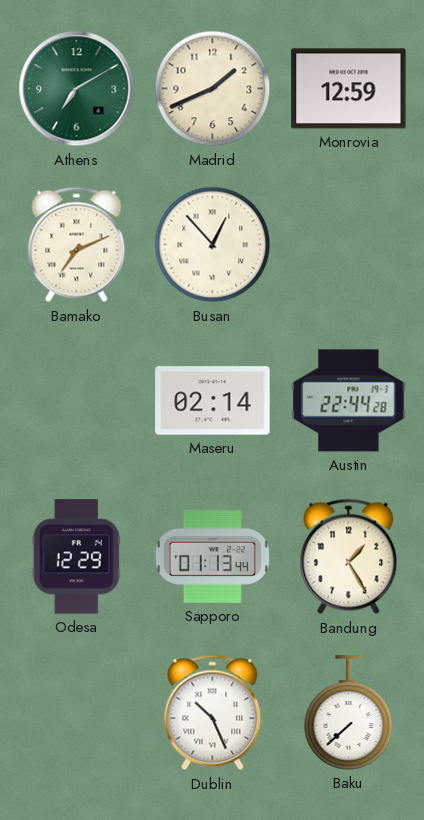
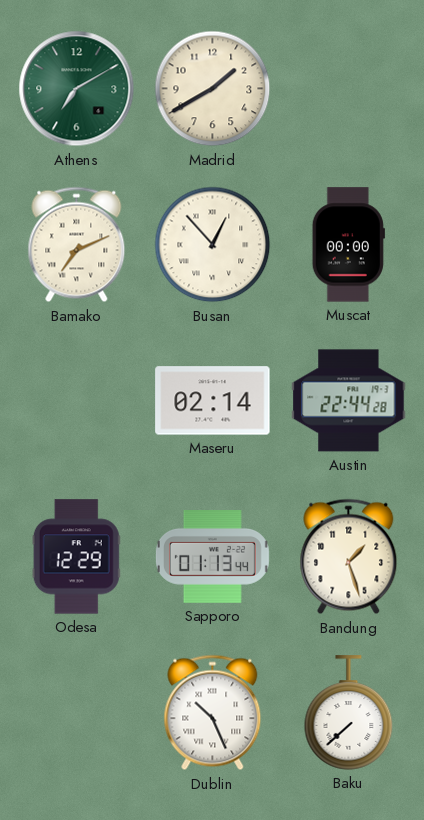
Madrid: 1:41 -> 1:40 (213, 89)
Monrovia: 12:59 -> none (349, 89)
Muscat: none -> 00:00 (348, 245)
Bandung: 1:25 -> 1:27 (349, 557)
